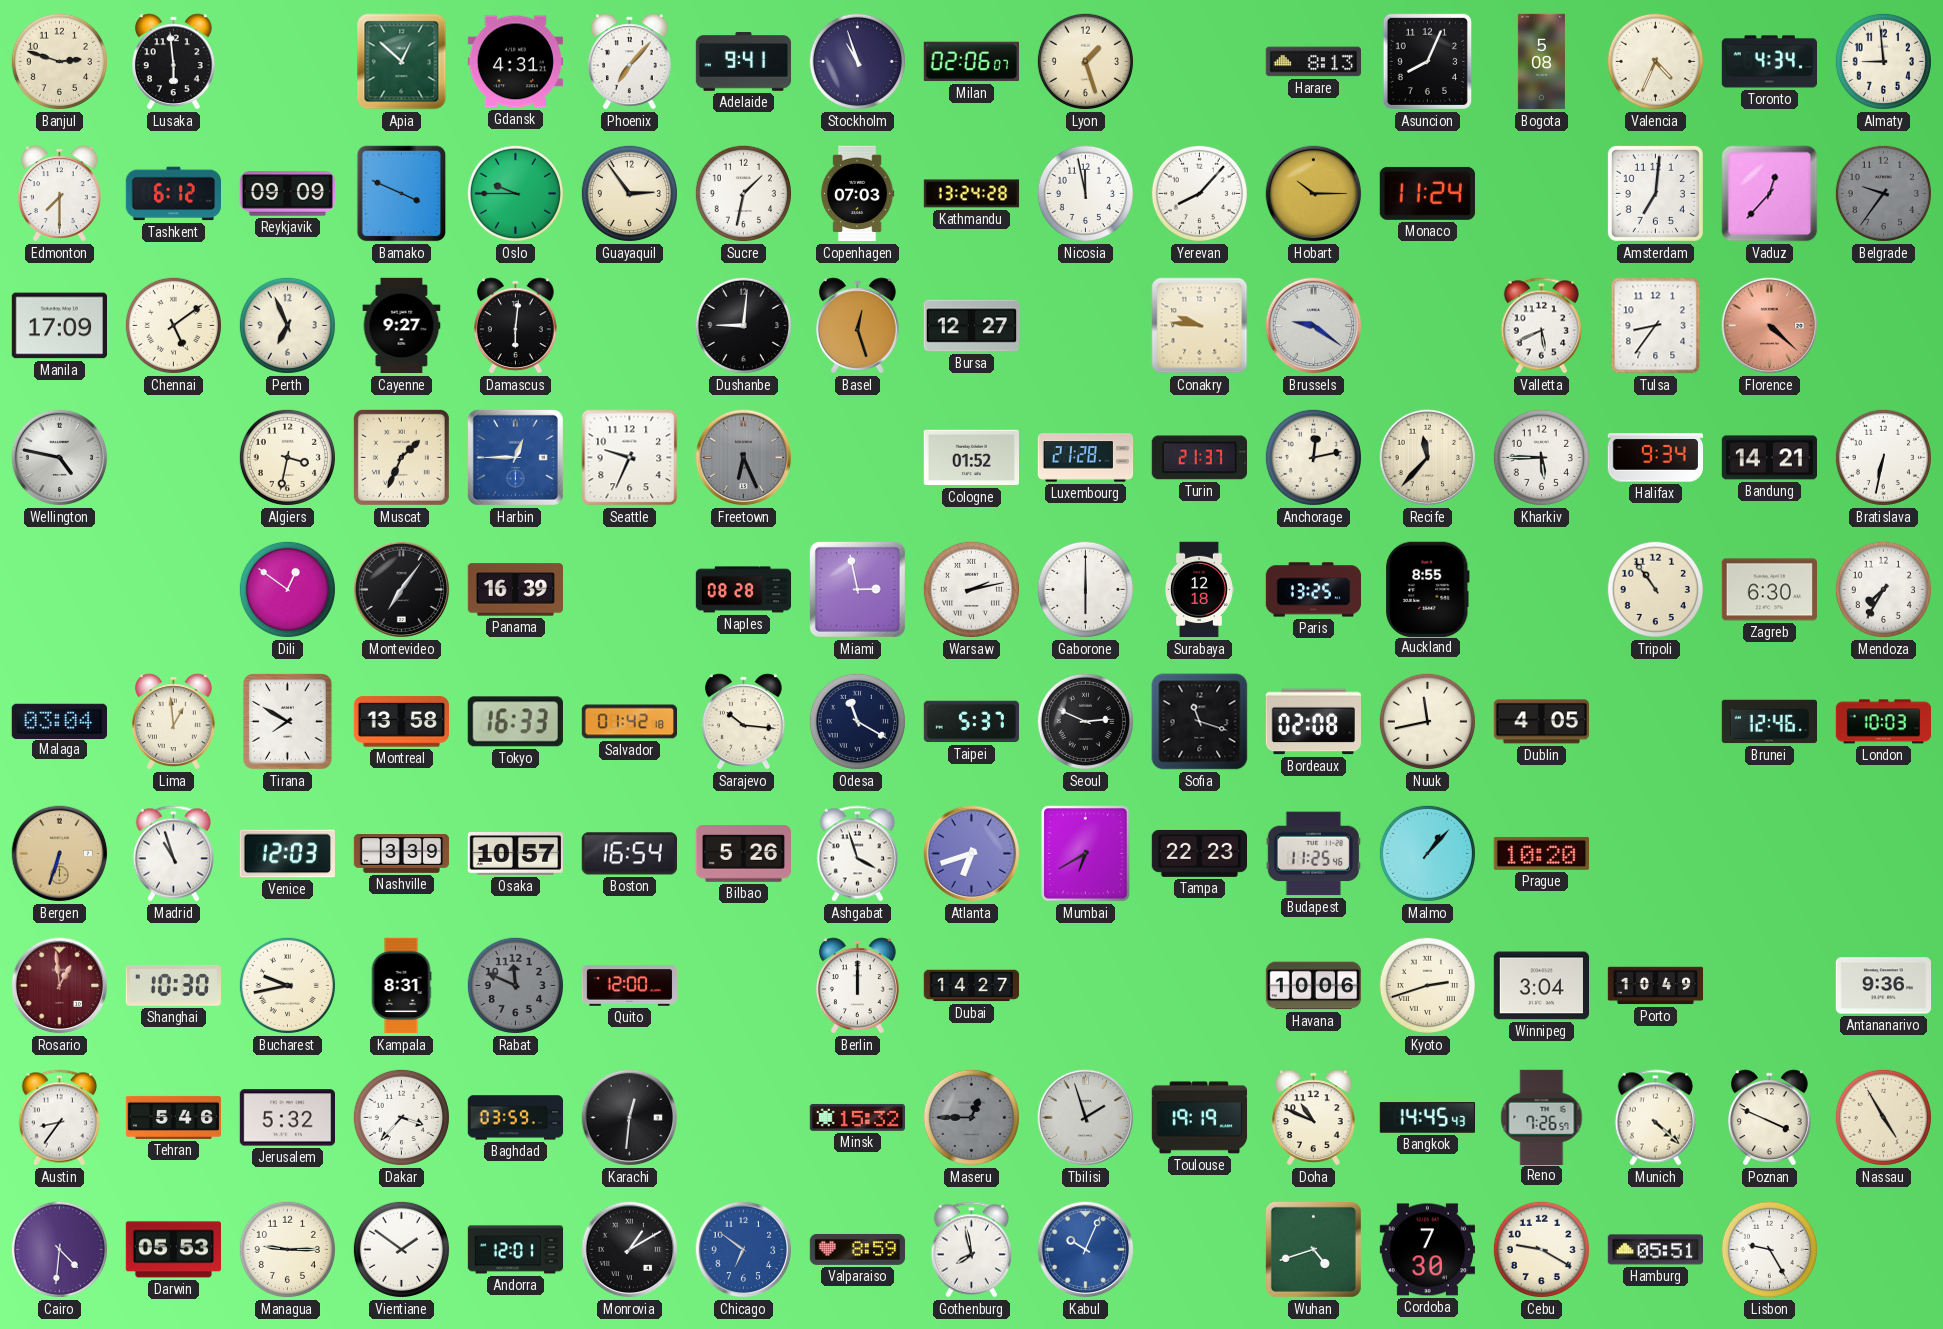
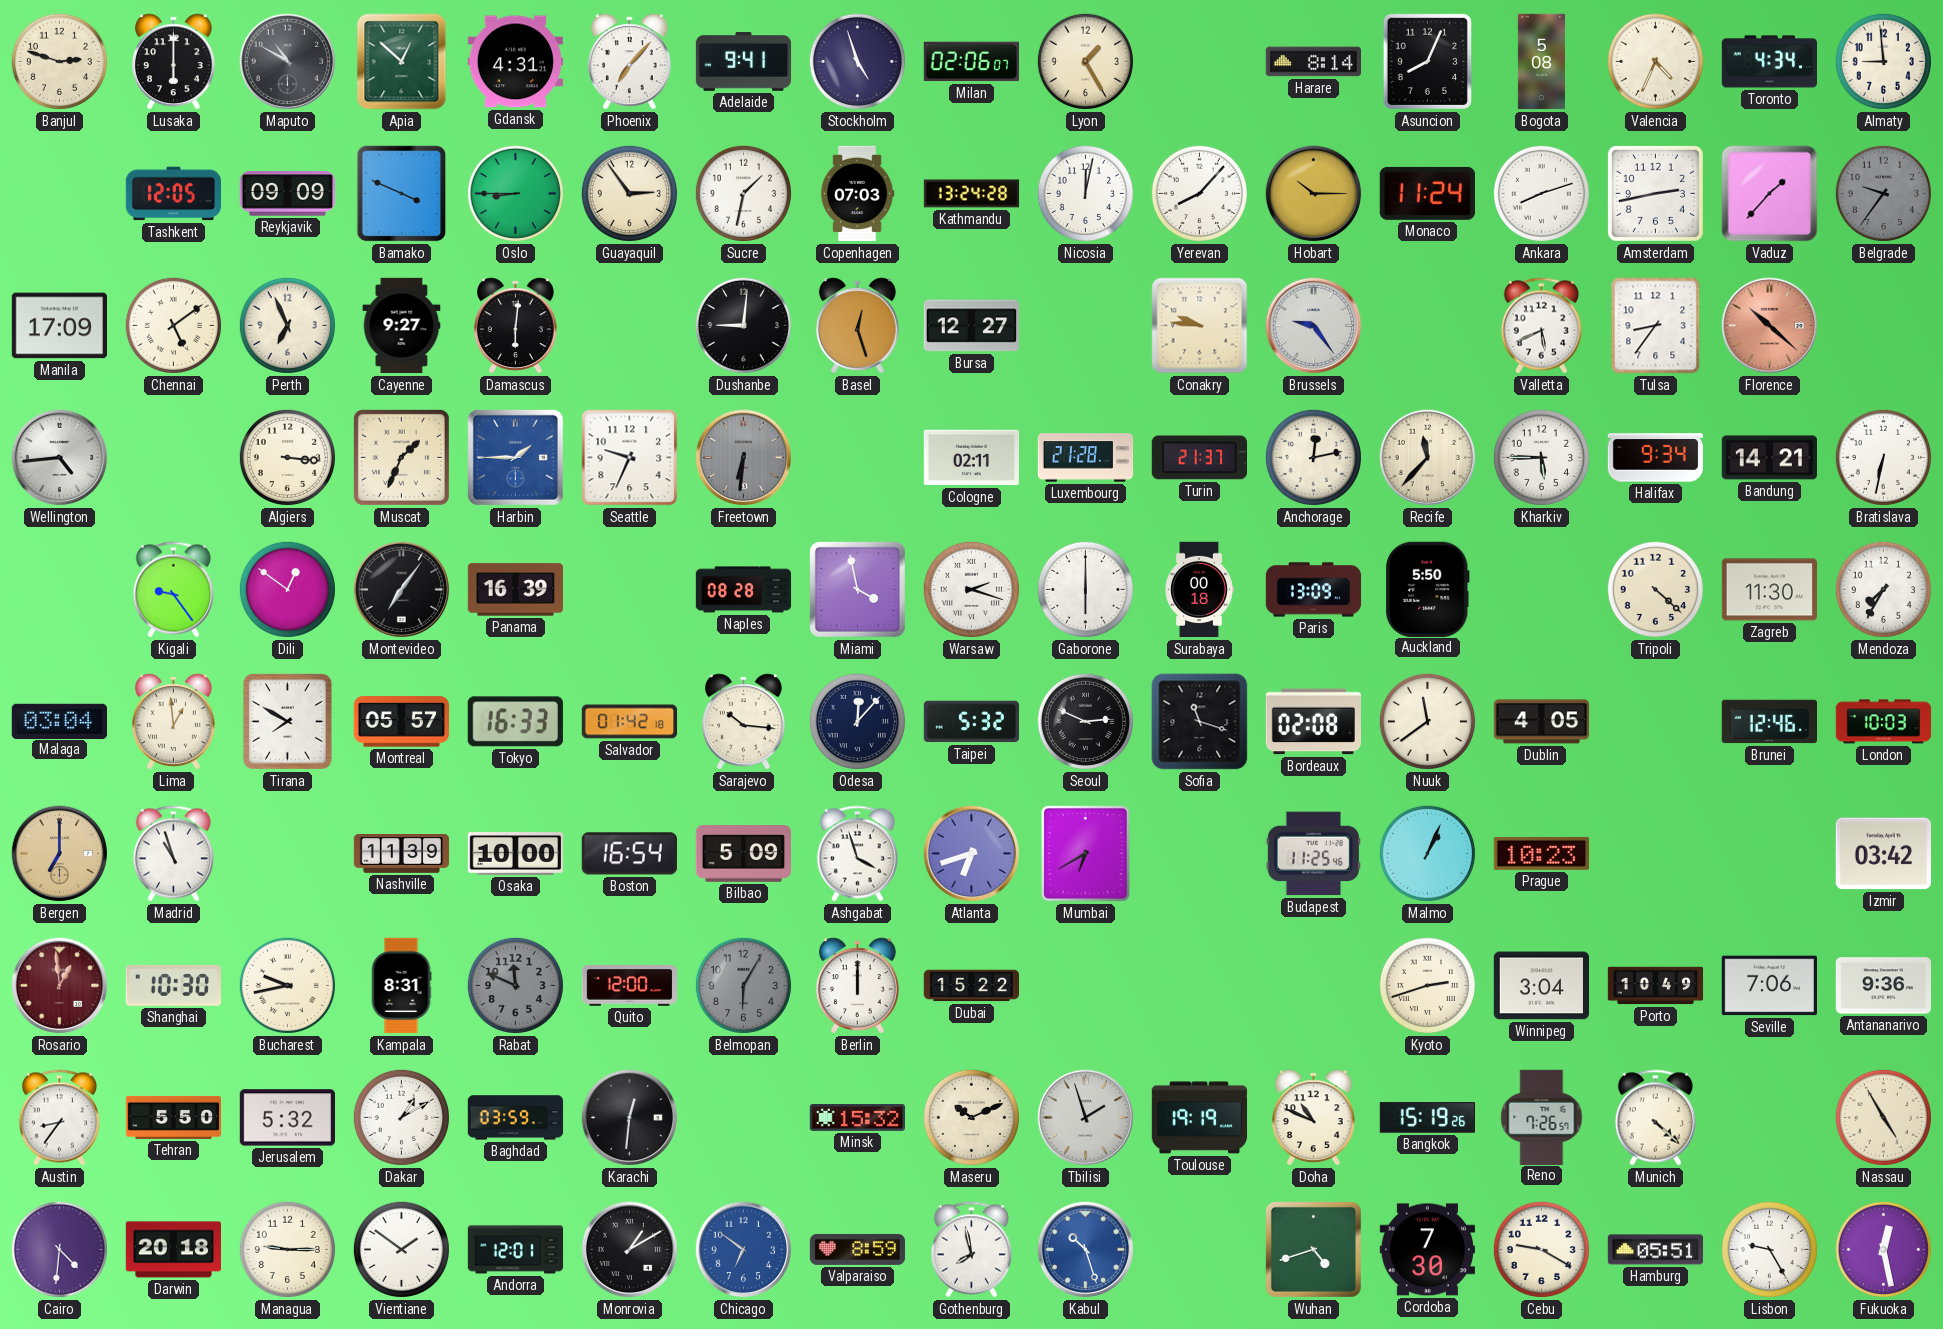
Lusaka: 5:59 -> 6:00 (173, 62)
Maputo: none -> 10:50 (288, 62)
Stockholm: 10:57 -> 4:57 (857, 61)
Lyon: 1:27 -> 1:25 (1085, 61)
Harare: 8:13 -> 8:14 (1314, 62)
Edmonton: 7:30 -> none (59, 194)
Tashkent: 6:12 -> 12:05 (173, 194)
Oslo: 9:45 -> 8:45 (515, 193)
Nicosia: 11:58 -> 12:02 (1085, 193)
Ankara: none -> 8:12 (1541, 193)
Amsterdam: 7:01 -> 2:43 (1655, 193)
Vaduz: 12:37 -> 1:37 (1770, 194)
Brussels: 9:21 -> 9:24 (1314, 326)
Florence: 4:22 -> 10:22 (1770, 326)
Wellington: 4:47 -> 4:44 (60, 458)
Algiers: 3:32 -> 3:16 (287, 457)
Harbin: 12:45 -> 1:45 (515, 457)
Freetown: 6:26 -> 6:31 (744, 458)
Cologne: 01:52 -> 02:11 (971, 458)
Kigali: none -> 9:24 (173, 590)
Miami: 2:58 -> 3:58 (857, 589)
Warsaw: 2:13 -> 2:18 (971, 589)
Surabaya: 12:18 -> 00:18 (1199, 590)
Paris: 13:25 -> 13:09 (1314, 590)
Auckland: 8:55 -> 5:50 (1428, 589)
Tripoli: 10:54 -> 4:22 (1655, 589)
Zagreb: 6:30 -> 11:30 (1769, 590)
Montreal: 13:58 -> 05:57 (401, 722)
Odesa: 11:20 -> 12:07 (857, 721)
Taipei: 5:37 -> 5:32 (971, 722)
Nuuk: 11:43 -> 11:39 (1427, 721)
Bergen: 6:33 -> 7:00 (60, 854)
Venice: 12:03 -> none (287, 854)
Nashville: 3:39 -> 11:39 (402, 854)
Osaka: 10:57 -> 10:00 (516, 854)
Bilbao: 5:26 -> 5:09 (743, 854)
Tampa: 22:23 -> none (1200, 853)
Malmo: 1:07 -> 1:04 (1427, 853)
Prague: 10:20 -> 10:23 (1541, 853)
Izmir: none -> 03:42 (1883, 854)
Belmopan: none -> 6:05 (743, 985)
Dubai: 14:27 -> 15:22 (972, 986)
Havana: 10:06 -> none (1314, 986)
Seville: none -> 7:06 (1769, 986)
Tehran: 5:46 -> 5:50 (174, 1117)
Dakar: 3:37 -> 1:10 (401, 1117)
Maseru: 12:45 -> 10:11 (971, 1117)
Maseru dial: grey -> cream (971, 1117)
Bangkok: 14:45 -> 15:19 (1428, 1118)
Poznan: 3:49 -> none (1769, 1118)
Darwin: 05:53 -> 20:18 (173, 1250)
Kabul: 10:04 -> 10:27 (1086, 1250)
Fukuoka: none -> 12:28 (1883, 1249)
